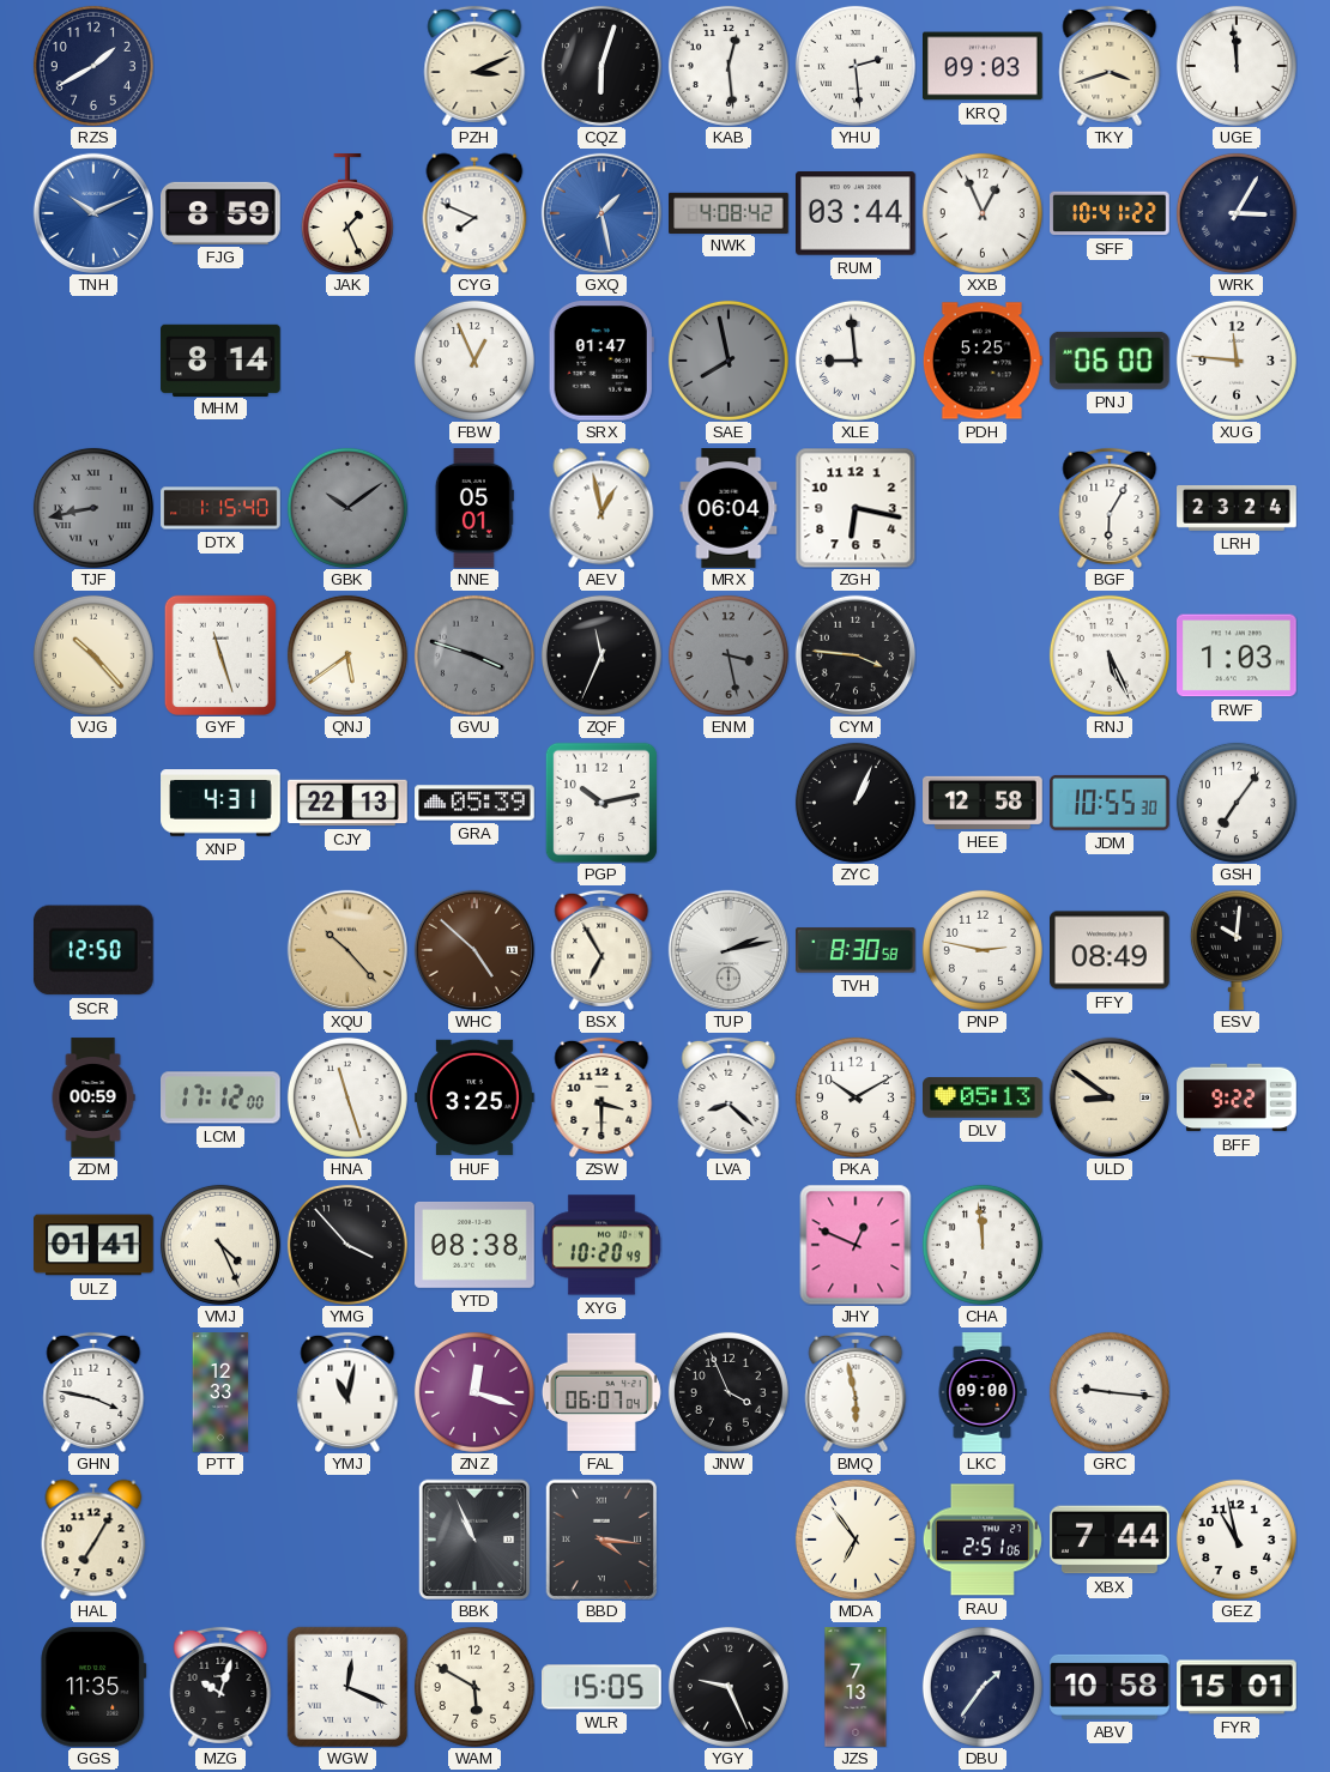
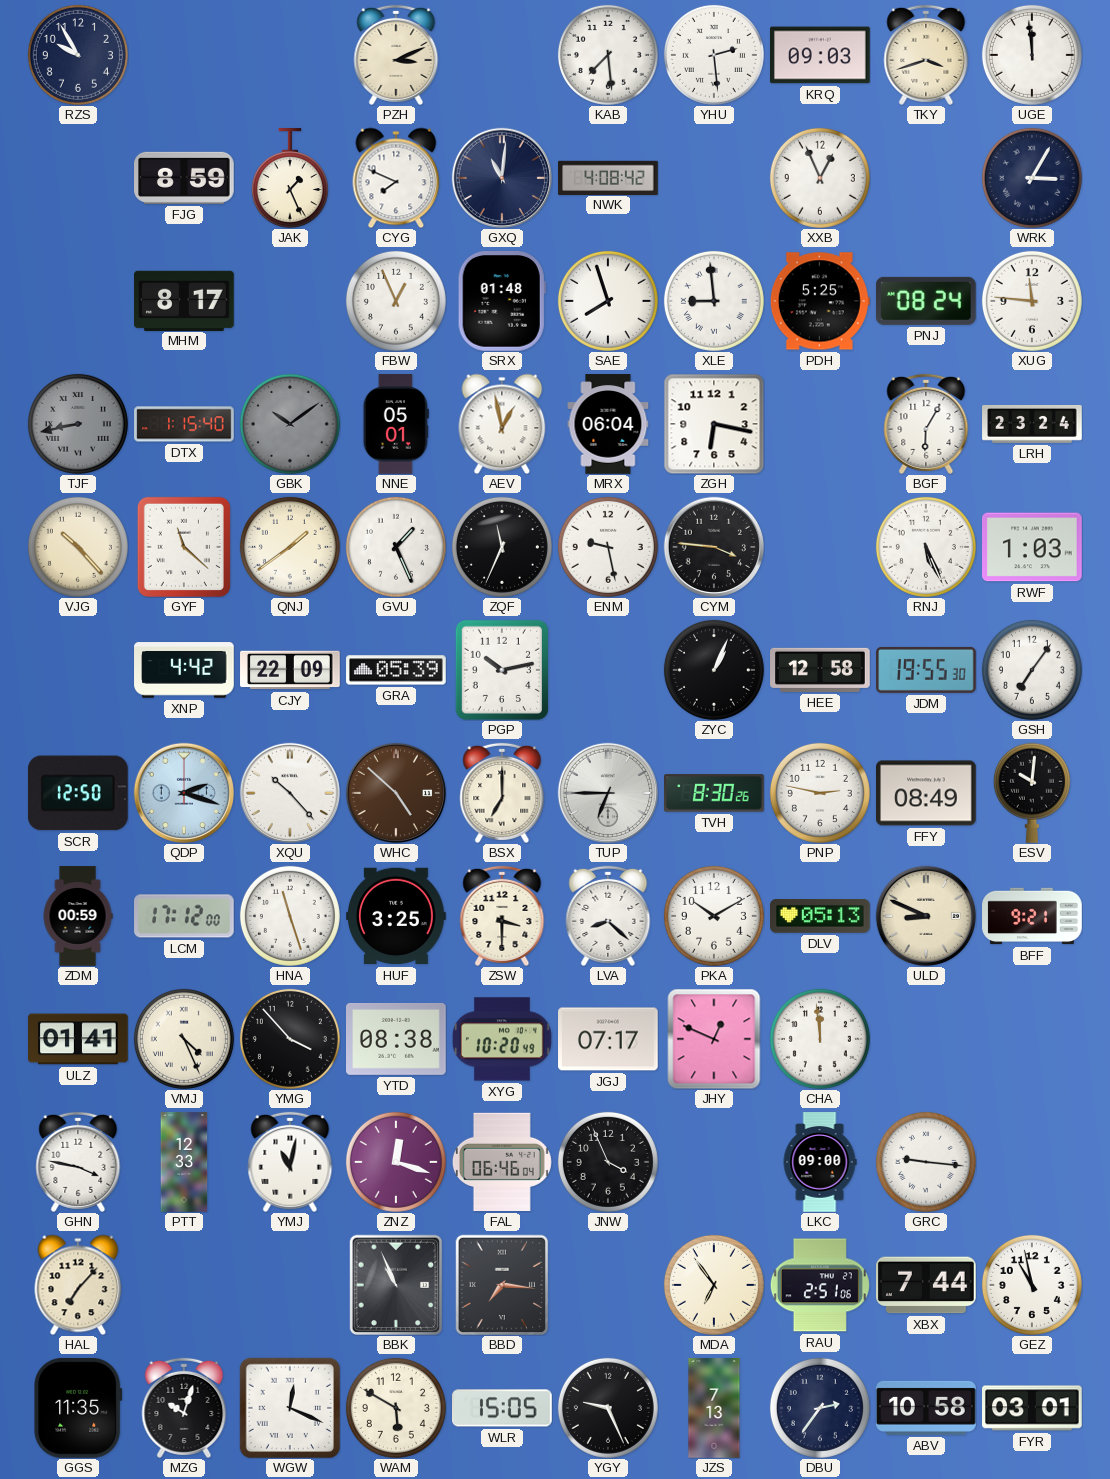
RZS: 1:40 -> 9:55 (78, 55)
CQZ: 6:03 -> none (601, 66)
KAB: 12:29 -> 7:29 (608, 55)
TNH: 10:11 -> none (92, 212)
GXQ: 1:28 -> 11:01 (501, 177)
GXQ dial: blue -> navy (501, 177)
RUM: 03:44 -> none (857, 213)
SFF: 10:41 -> none (1110, 213)
MHM: 8:14 -> 8:17 (184, 300)
SRX: 01:47 -> 01:48 (502, 302)
SAE: 7:58 -> 7:57 (608, 301)
SAE dial: grey -> white (608, 301)
PNJ: 06:00 -> 08:24 (926, 301)
GYF: 11:27 -> 11:22 (184, 547)
QNJ: 5:39 -> 1:39 (290, 547)
GVU: 3:48 -> 1:26 (396, 547)
GVU dial: grey -> white (396, 547)
ENM: 3:28 -> 9:28 (608, 547)
ENM dial: grey -> white (608, 547)
XNP: 4:31 -> 4:42 (184, 670)
CJY: 22:13 -> 22:09 (290, 670)
JDM: 10:55 -> 19:55 (926, 670)
QDP: none -> 2:18 (183, 792)
XQU dial: champagne -> white (289, 792)
BSX: 6:55 -> 7:00 (502, 793)
TUP: 2:13 -> 6:45 (607, 792)
TVH: 8:30:58 -> 8:30:26 (715, 793)
ULD: 8:51 -> 8:49 (925, 915)
BFF: 9:22 -> 9:21 (1032, 916)
JGJ: none -> 07:17 (608, 1039)
FAL: 06:07 -> 06:46 (502, 1162)
BMQ: 5:58 -> none (856, 1392)
HAL: 7:05 -> 7:07 (78, 1285)
BBD: 4:16 -> 7:16 (502, 1285)
DBU: 1:36 -> 2:36 (820, 1408)
FYR: 15:01 -> 03:01 (1032, 1408)
